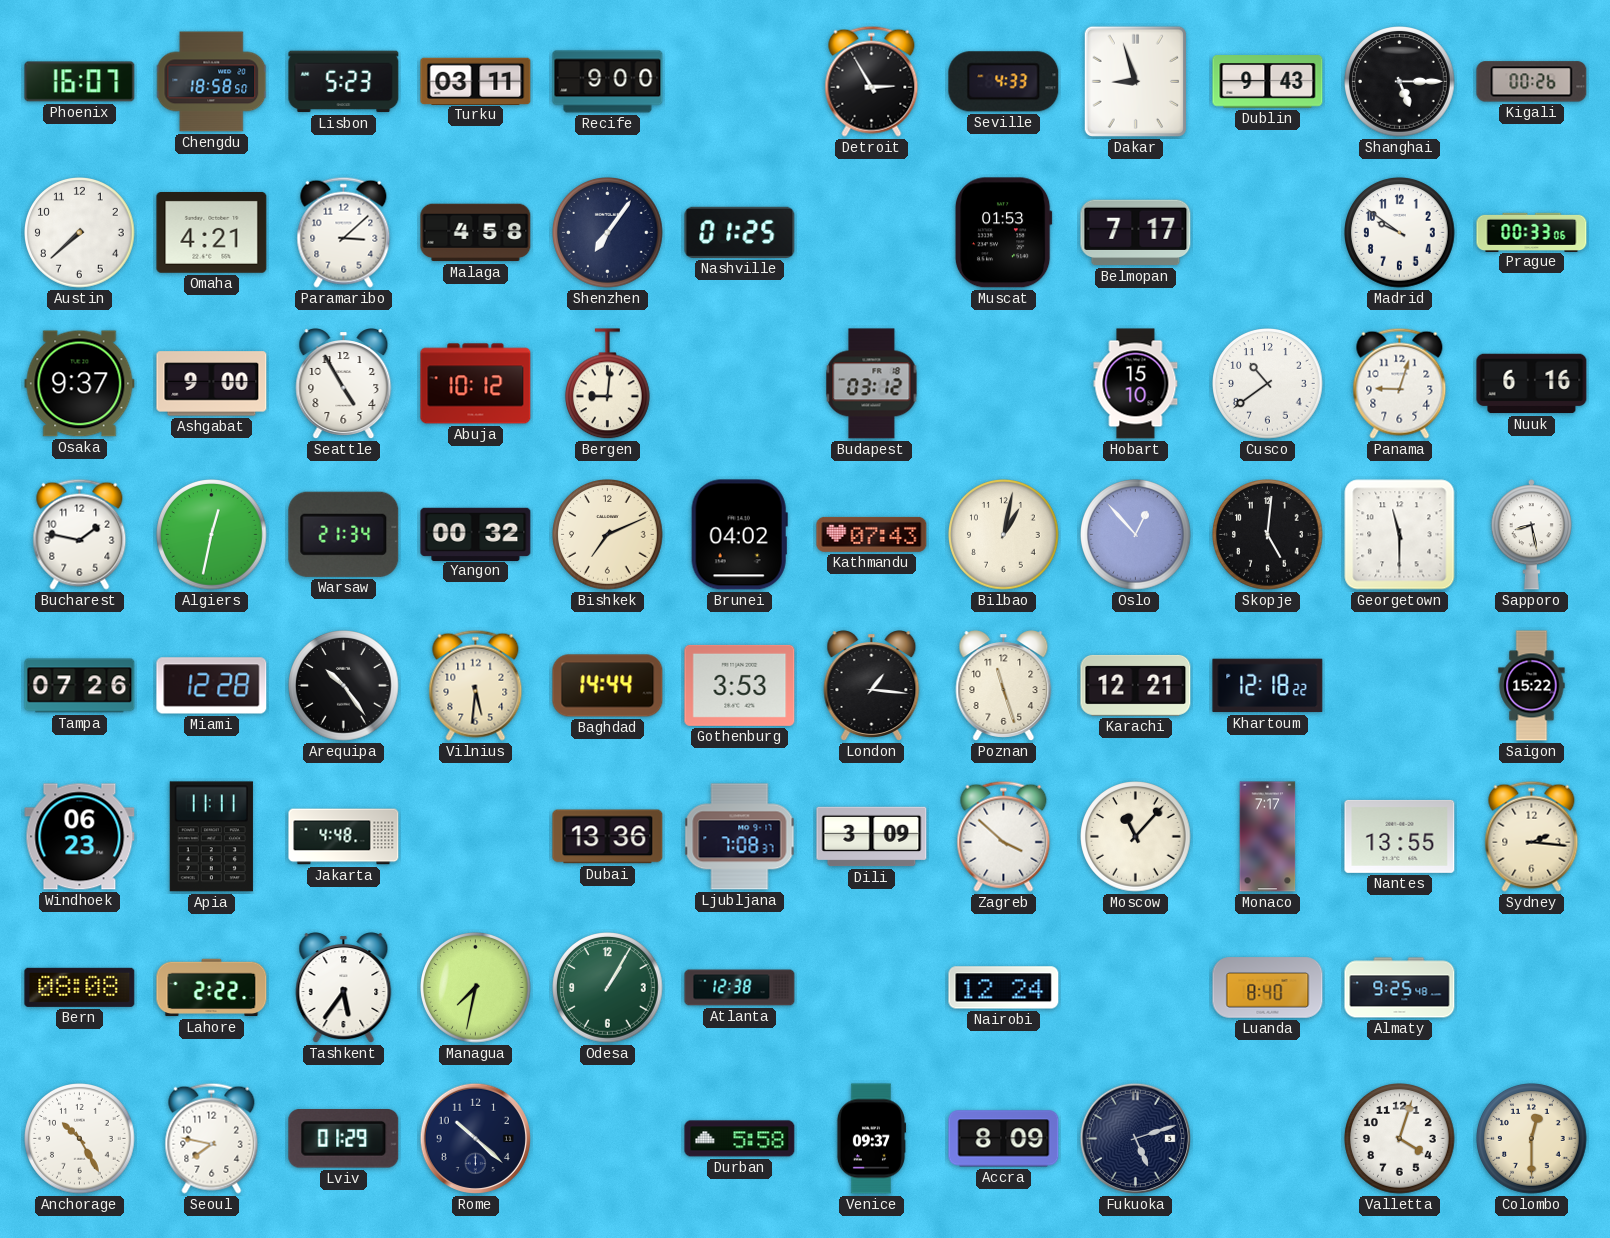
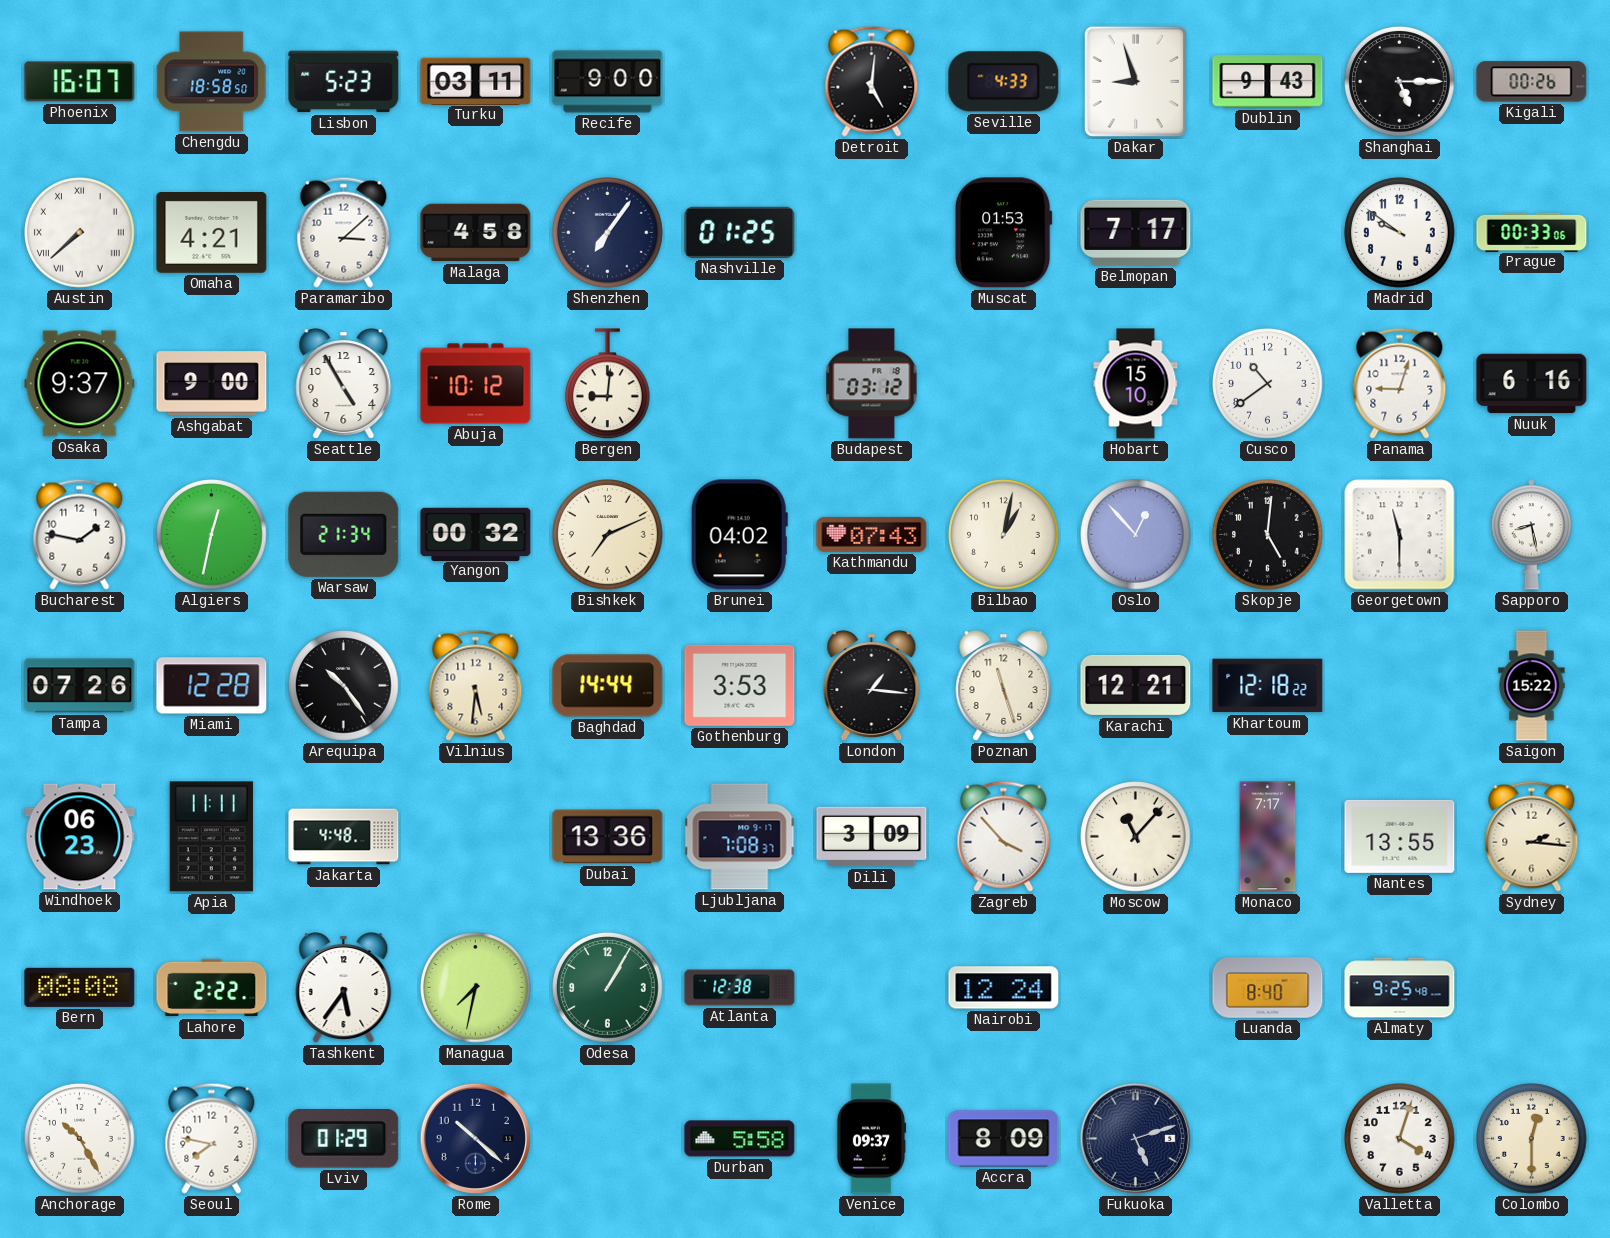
Detroit: 2:55 -> 5:01 (872, 81)
Austin numerals: Arabic -> Roman (80, 233)
Zagreb: 3:52 -> 3:53 (1004, 836)
